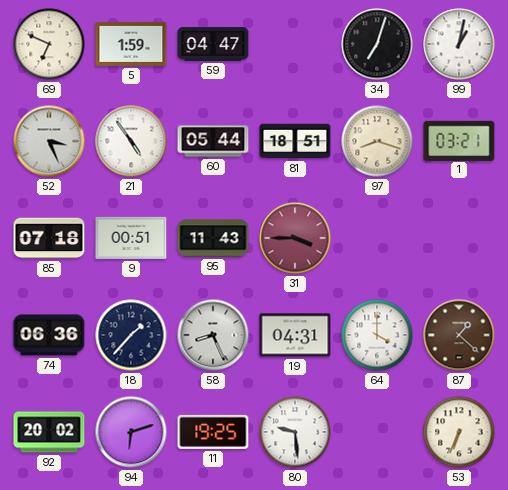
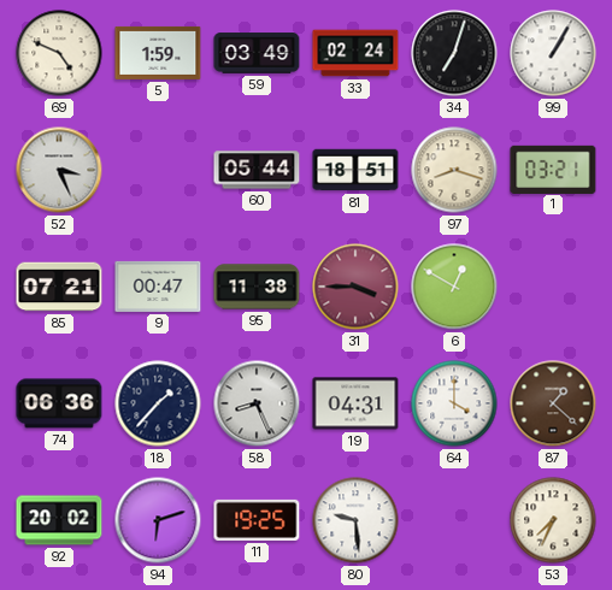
69: 6:49 -> 4:49 (59, 53)
59: 04:47 -> 03:49 (257, 53)
33: none -> 02:24 (355, 53)
99: 1:02 -> 1:05 (553, 53)
21: 4:54 -> none (131, 141)
85: 07:18 -> 07:21 (59, 287)
9: 00:51 -> 00:47 (158, 287)
95: 11:43 -> 11:38 (257, 287)
6: none -> 12:50 (454, 287)
53: 6:34 -> 7:34 (553, 520)
